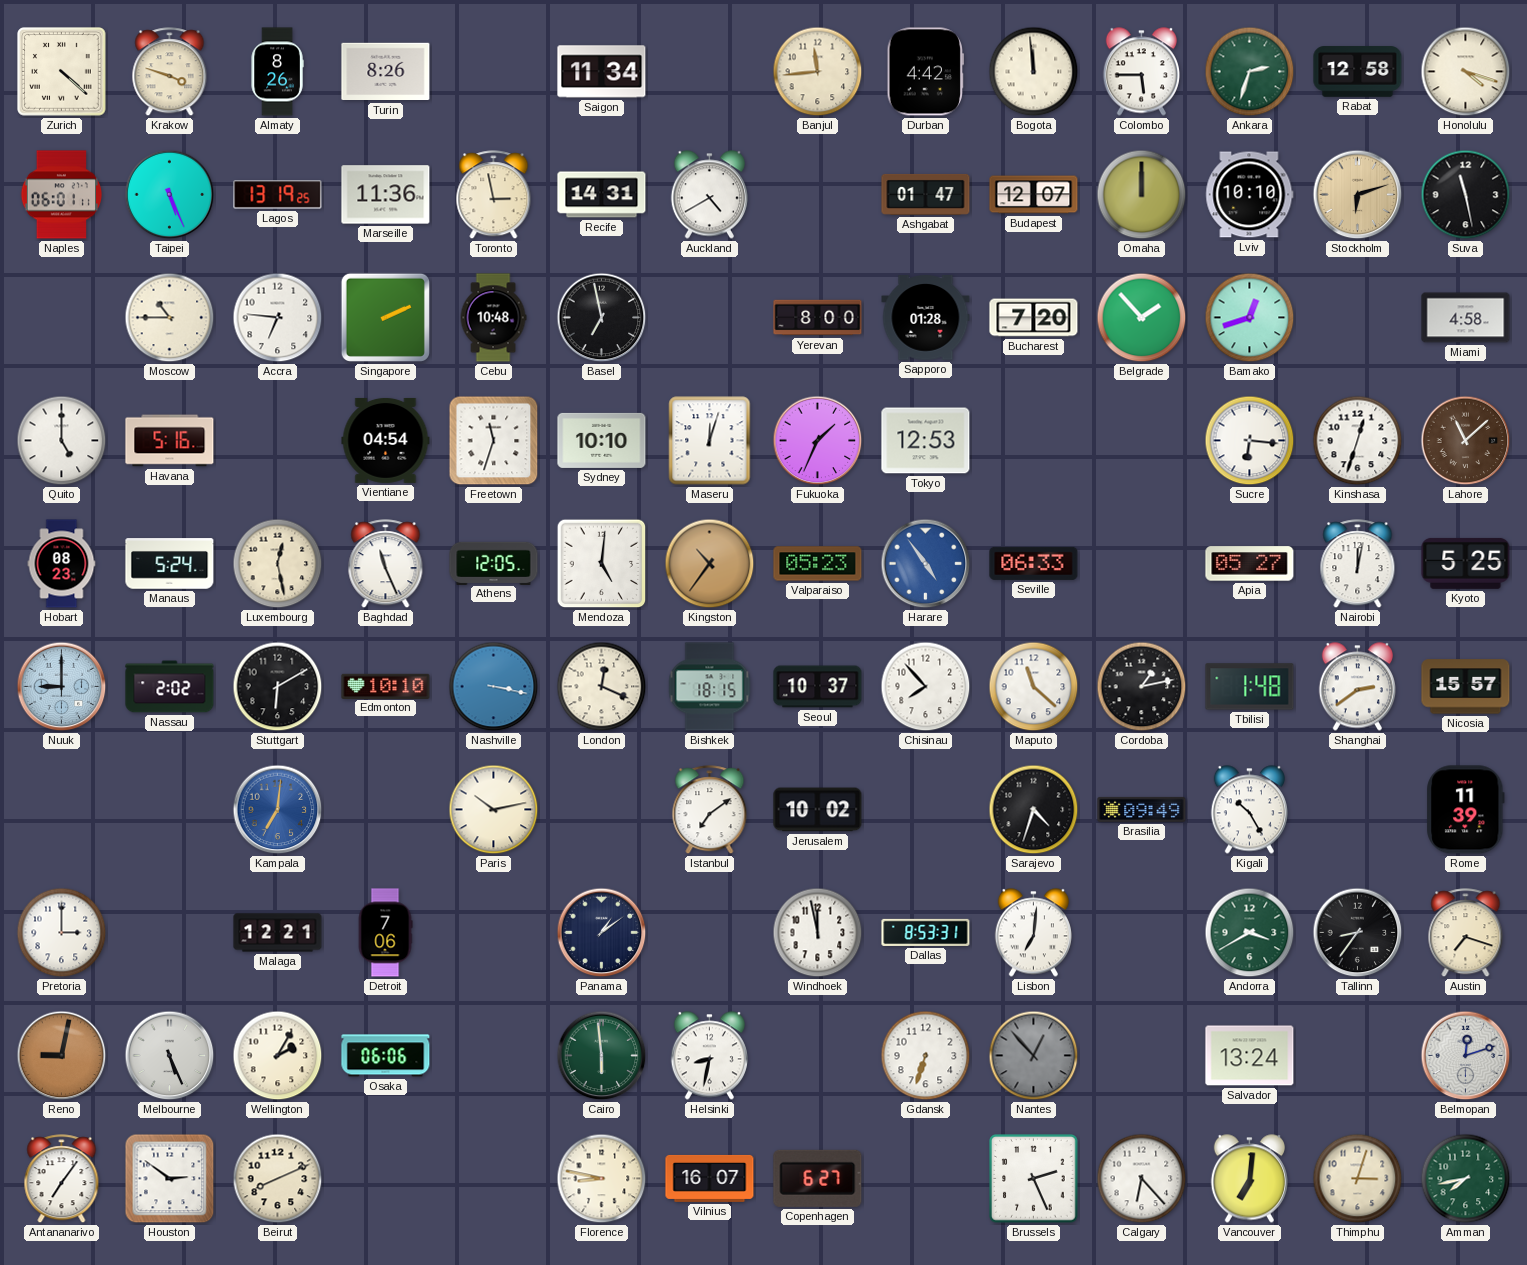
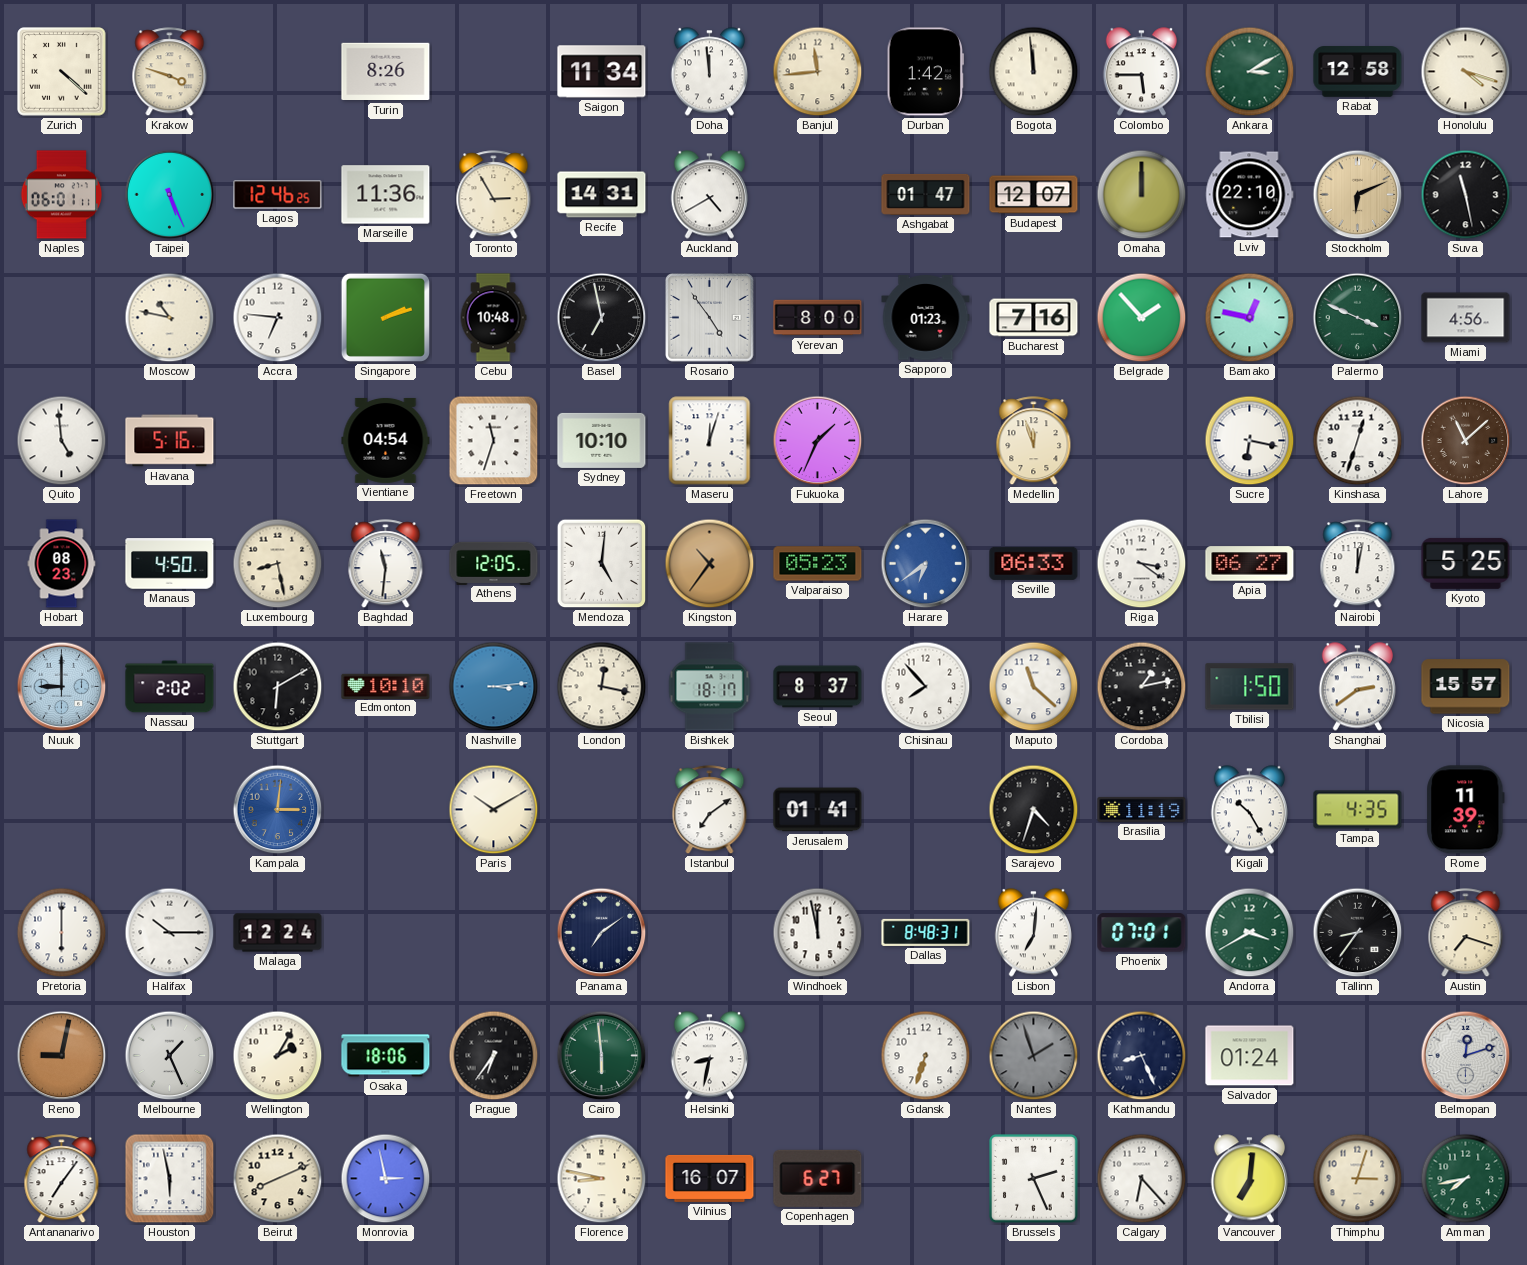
Almaty: 8:26 -> none (277, 72)
Doha: none -> 11:59 (709, 72)
Durban: 4:42 -> 1:42 (925, 72)
Ankara: 2:33 -> 3:10 (1250, 72)
Lagos: 13:19 -> 12:46 (278, 195)
Toronto: 2:58 -> 2:55 (494, 195)
Lviv: 10:10 -> 22:10 (1250, 195)
Stockholm: 6:12 -> 6:11 (1358, 195)
Moscow: 10:45 -> 10:47 (170, 318)
Singapore: 2:11 -> 2:12 (385, 317)
Rosario: none -> 4:54 (710, 318)
Sapporo: 01:28 -> 01:23 (926, 318)
Bucharest: 7:20 -> 7:16 (1034, 318)
Bamako: 12:42 -> 12:47 (1250, 318)
Palermo: none -> 3:49 (1358, 318)
Miami: 4:58 -> 4:56 (1466, 318)
Quito: 5:00 -> 4:59 (62, 441)
Tokyo: 12:53 -> none (926, 441)
Medellin: none -> 11:57 (1034, 441)
Sucre: 6:16 -> 6:17 (1250, 441)
Manaus: 5:24 -> 4:50 (170, 564)
Luxembourg: 12:28 -> 8:28 (278, 564)
Baghdad: 11:26 -> 11:31 (386, 564)
Harare: 4:54 -> 6:39 (926, 564)
Riga: none -> 3:21 (1142, 564)
Apia: 05:27 -> 06:27 (1250, 564)
Nashville: 3:17 -> 3:14 (494, 687)
London: 12:19 -> 12:17 (602, 687)
Bishkek: 18:15 -> 18:17 (710, 687)
Seoul: 10:37 -> 8:37 (818, 687)
Tbilisi: 1:48 -> 1:50 (1250, 687)
Kampala: 7:01 -> 3:01 (278, 810)
Paris: 10:13 -> 10:10 (494, 810)
Jerusalem: 10:02 -> 01:41 (818, 810)
Brasilia: 09:49 -> 11:19 (1142, 809)
Tampa: none -> 4:35 (1358, 810)
Pretoria: 3:00 -> 6:00 (62, 933)
Halifax: none -> 10:15 (170, 933)
Malaga: 12:21 -> 12:24 (278, 933)
Detroit: 7:06 -> none (385, 933)
Panama: 1:09 -> 7:09 (602, 933)
Dallas: 8:53 -> 8:48 (926, 932)
Phoenix: none -> 07:01 (1142, 933)
Melbourne: 5:26 -> 1:26 (170, 1056)
Osaka: 06:06 -> 18:06 (386, 1056)
Prague: none -> 6:36 (494, 1056)
Nantes: 12:53 -> 1:57 (1034, 1056)
Kathmandu: none -> 8:26 (1142, 1056)
Salvador: 13:24 -> 01:24 (1250, 1056)
Houston: 2:51 -> 5:58 (170, 1179)
Monrovia: none -> 2:58 (386, 1179)
